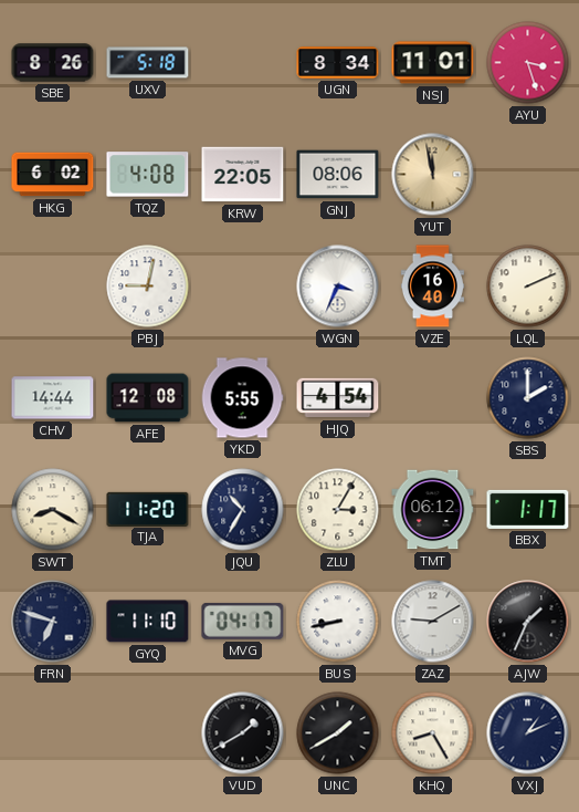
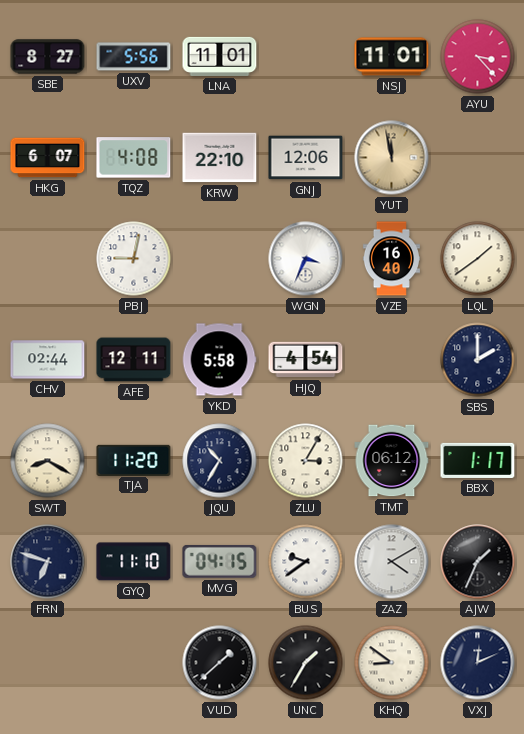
SBE: 8:26 -> 8:27 (48, 57)
UXV: 5:18 -> 5:56 (134, 57)
LNA: none -> 11:01 (220, 56)
UGN: 8:34 -> none (338, 63)
AYU: 3:27 -> 3:23 (478, 57)
HKG: 6:02 -> 6:07 (48, 158)
KRW: 22:05 -> 22:10 (220, 158)
GNJ: 08:06 -> 12:06 (306, 158)
LQL: 2:11 -> 1:39 (478, 259)
CHV: 14:44 -> 02:44 (48, 360)
AFE: 12:08 -> 12:11 (134, 360)
YKD: 5:55 -> 5:58 (219, 360)
MVG: 04:17 -> 04:15 (220, 561)
BUS: 8:43 -> 9:39 (306, 562)
ZAZ: 9:10 -> 4:10 (392, 562)
VUD: 1:40 -> 1:38 (220, 663)
UNC: 1:40 -> 1:35 (306, 663)
KHQ: 8:25 -> 8:51 (392, 663)
VXJ: 1:11 -> 12:11 (478, 663)
